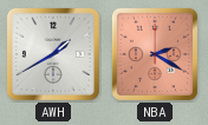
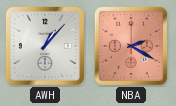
AWH: 1:40 -> 1:07 (45, 46)
